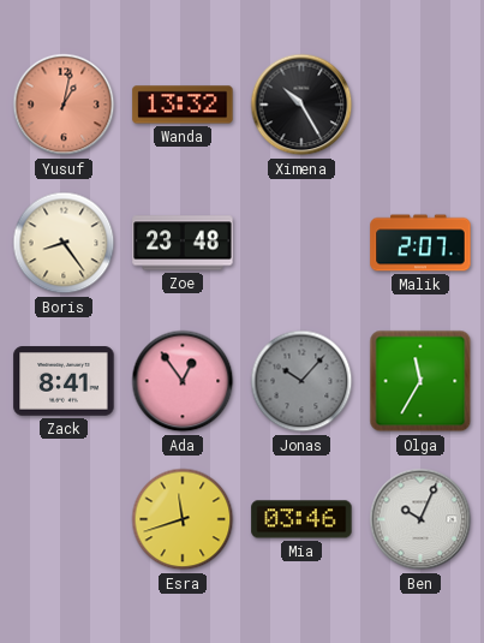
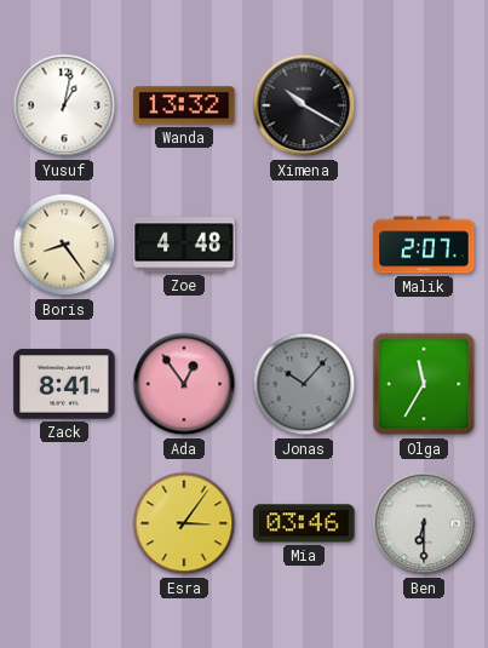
Yusuf dial: salmon -> white (64, 105)
Ximena: 10:25 -> 10:20 (304, 105)
Zoe: 23:48 -> 4:48 (184, 245)
Esra: 11:42 -> 3:06 (184, 523)
Ben: 10:04 -> 6:30 (424, 523)
